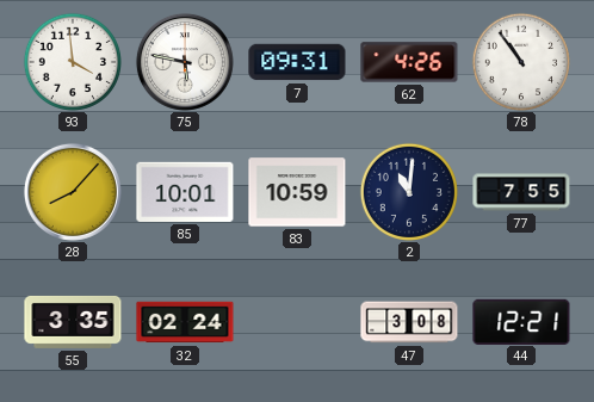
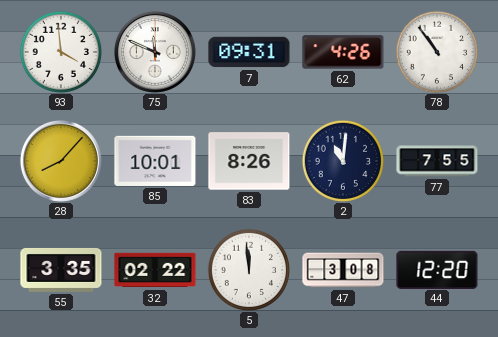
75: 5:47 -> 11:49 (155, 52)
83: 10:59 -> 8:26 (249, 161)
32: 02:24 -> 02:22 (155, 270)
5: none -> 11:59 (249, 270)
44: 12:21 -> 12:20 (437, 269)
